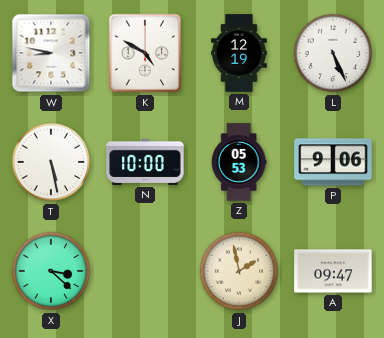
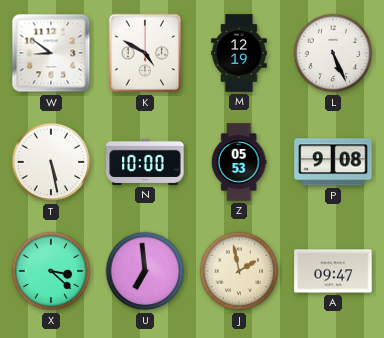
W: 8:47 -> 8:51 (51, 53)
P: 9:06 -> 9:08 (333, 162)
U: none -> 6:59 (145, 271)
